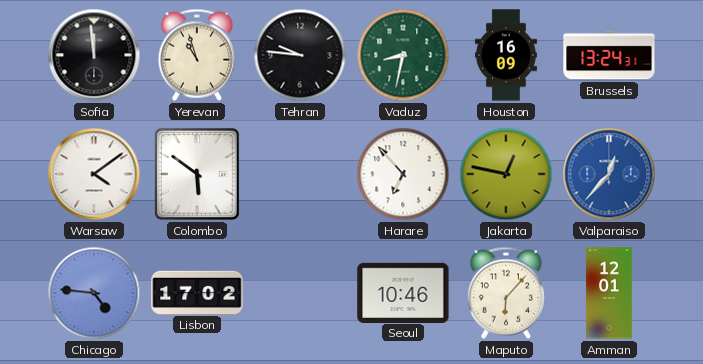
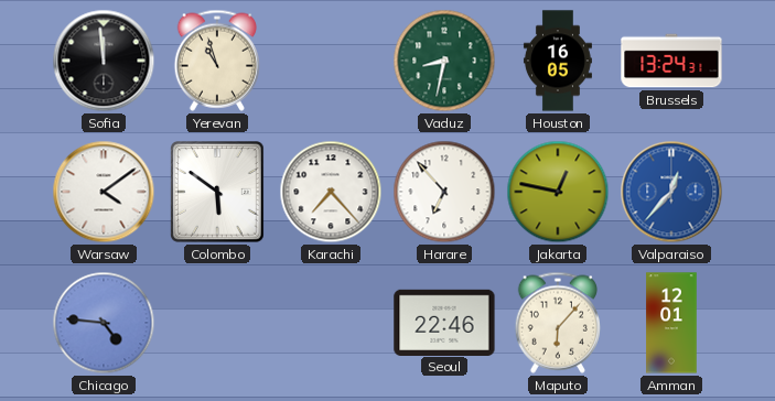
Tehran: 9:46 -> none (300, 55)
Houston: 16:09 -> 16:05 (558, 61)
Karachi: none -> 7:23 (331, 192)
Lisbon: 17:02 -> none (197, 292)
Seoul: 10:46 -> 22:46 (444, 322)
